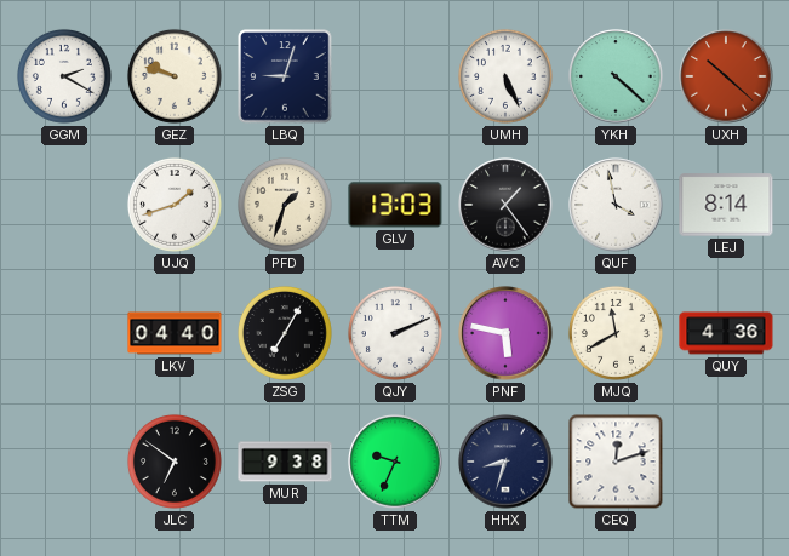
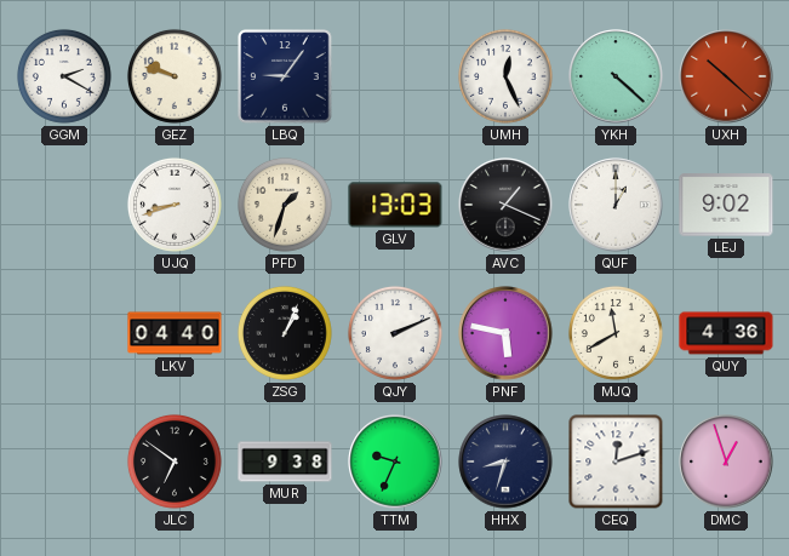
LBQ: 9:03 -> 9:06 (285, 76)
UMH: 5:26 -> 12:26 (505, 76)
UJQ: 1:42 -> 8:42 (175, 205)
AVC: 1:24 -> 1:19 (505, 205)
QUF: 3:58 -> 1:00 (616, 205)
LEJ: 8:14 -> 9:02 (726, 205)
ZSG: 7:05 -> 1:04 (285, 333)
DMC: none -> 12:57 (726, 462)
